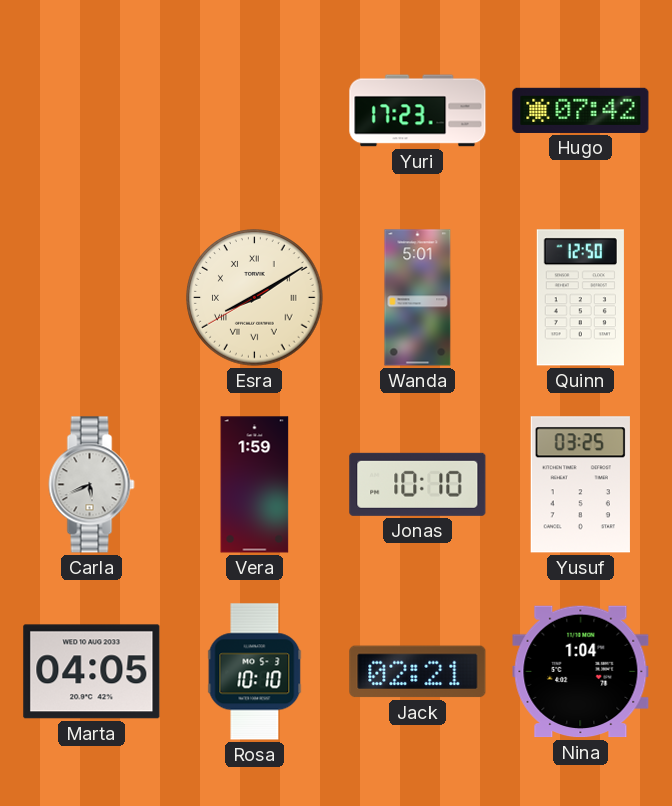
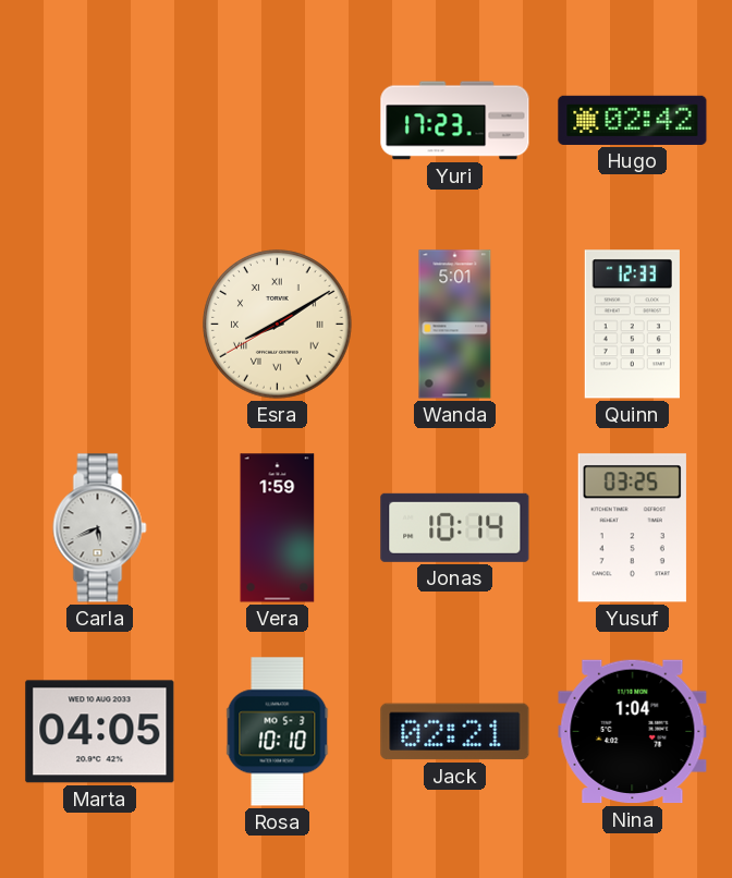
Hugo: 07:42 -> 02:42 (633, 120)
Quinn: 12:50 -> 12:33 (632, 325)
Jonas: 10:10 -> 10:14 (455, 527)
